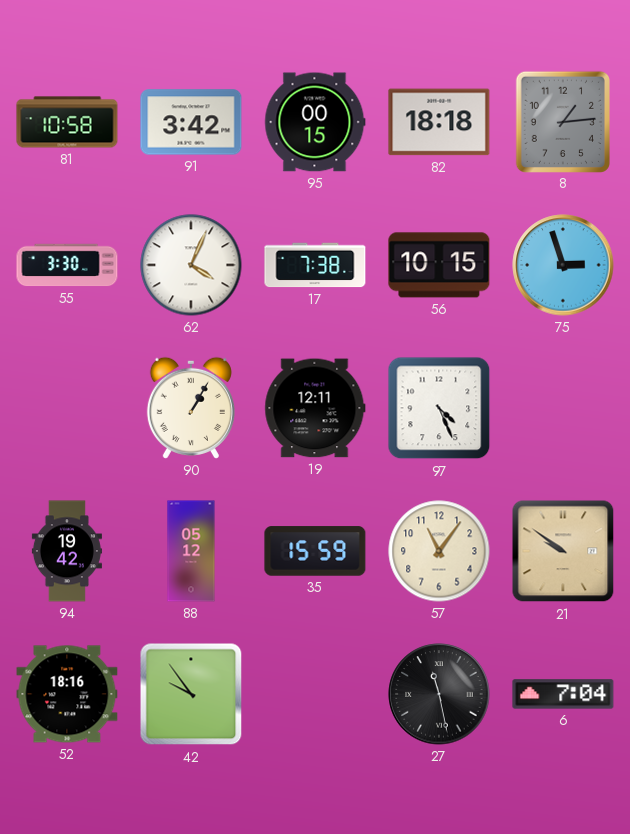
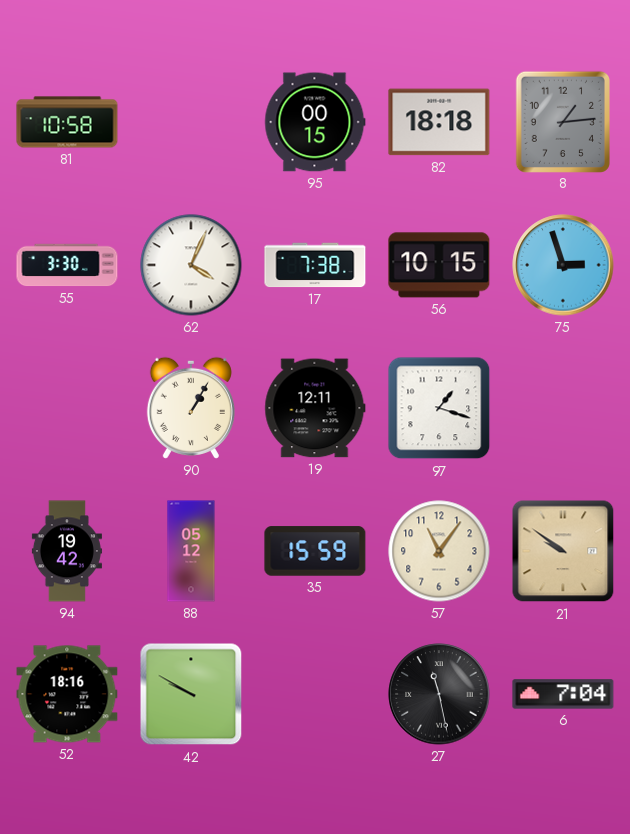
91: 3:42 -> none (191, 122)
97: 4:26 -> 1:18 (439, 408)
42: 9:54 -> 9:50 (191, 694)
